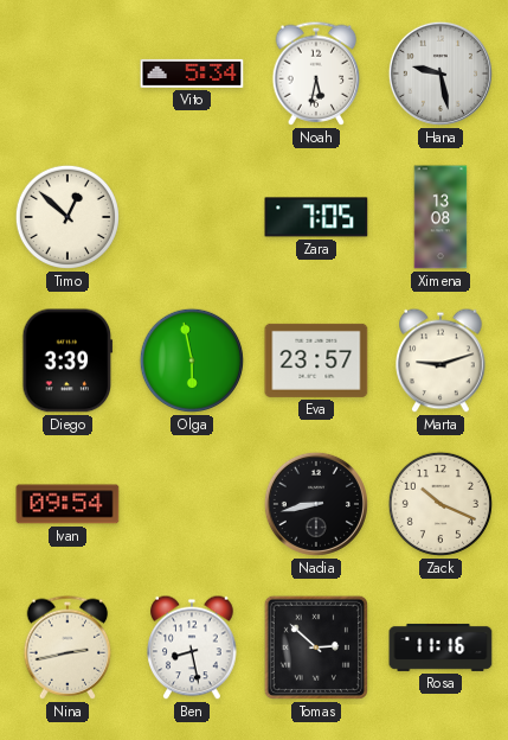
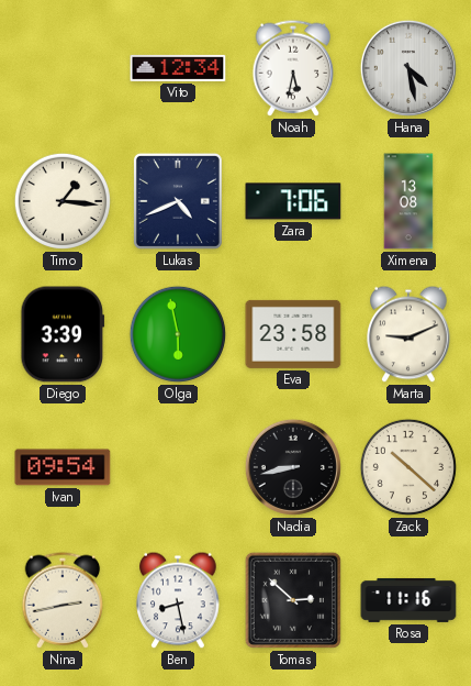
Vito: 5:34 -> 12:34 (178, 68)
Hana: 9:28 -> 4:28 (408, 68)
Timo: 12:52 -> 1:16 (63, 201)
Lukas: none -> 4:41 (178, 201)
Zara: 7:05 -> 7:06 (293, 201)
Eva: 23:57 -> 23:58 (293, 334)
Marta: 9:12 -> 9:11 (408, 334)
Zack: 10:19 -> 10:22 (408, 467)
